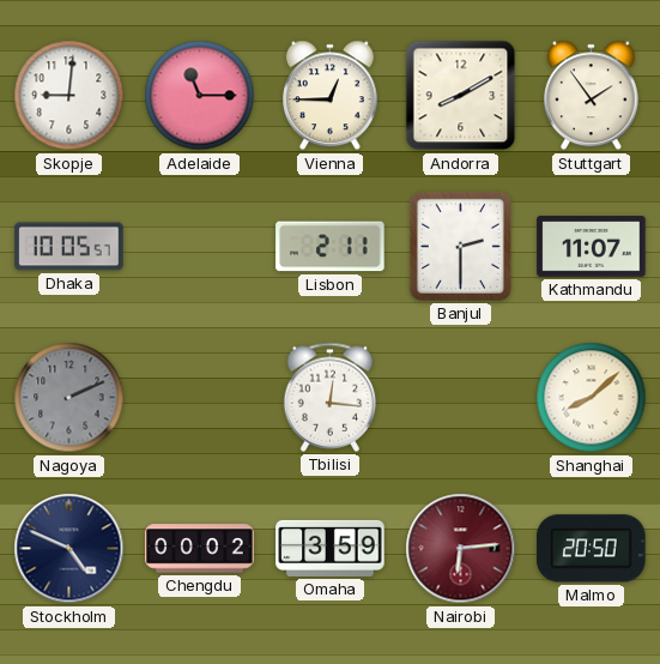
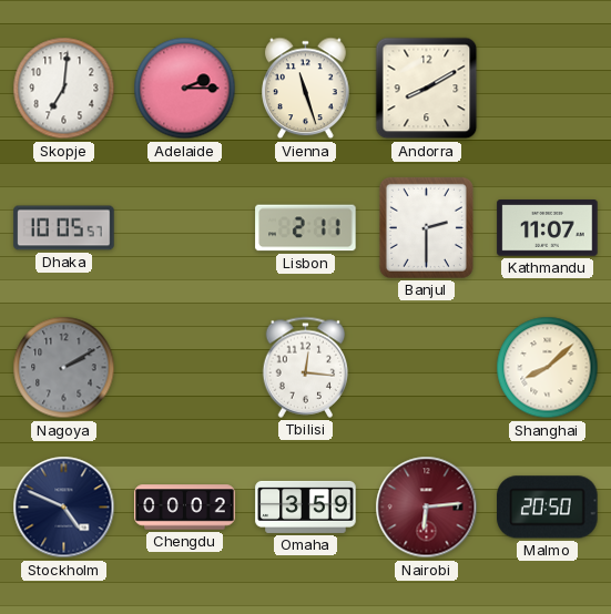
Skopje: 9:01 -> 7:01 (64, 89)
Adelaide: 11:15 -> 2:15 (185, 89)
Vienna: 12:45 -> 11:27 (306, 89)
Stuttgart: 1:54 -> none (592, 96)
Nagoya: 2:11 -> 2:10 (64, 368)
